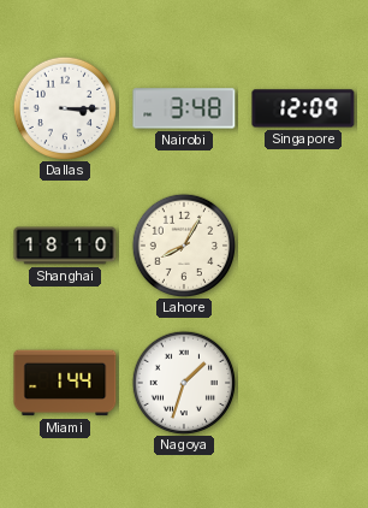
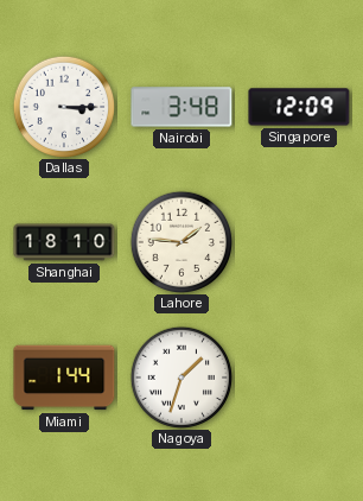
Lahore: 8:05 -> 1:46 (180, 241)
